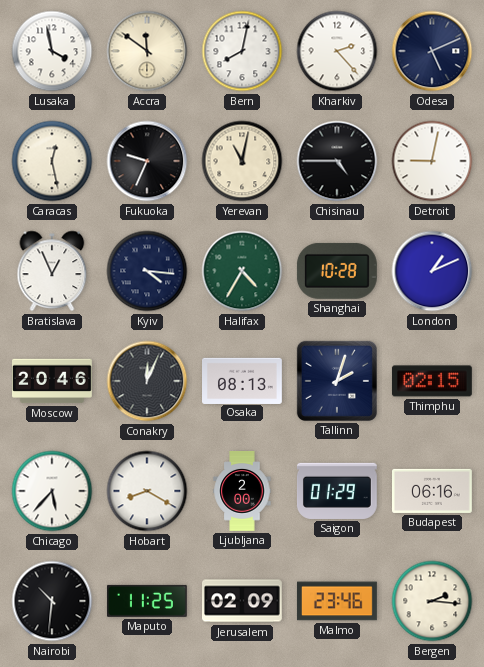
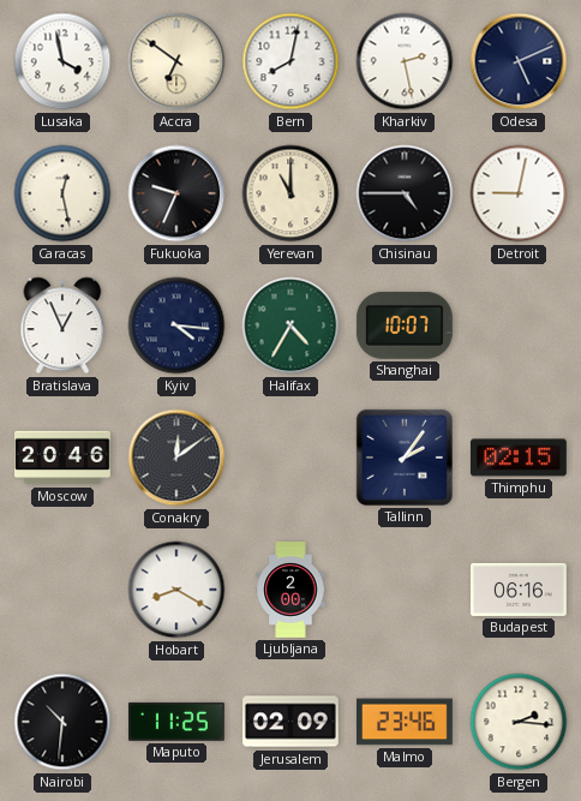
Accra: 11:51 -> 6:51 (176, 61)
Kharkiv: 2:23 -> 2:28 (405, 61)
Yerevan: 11:02 -> 11:00 (290, 193)
Shanghai: 10:28 -> 10:07 (405, 325)
London: 1:11 -> none (432, 271)
Conakry: 12:04 -> 12:09 (176, 458)
Osaka: 08:13 -> none (243, 380)
Tallinn: 2:03 -> 2:06 (405, 458)
Chicago: 5:37 -> none (52, 491)
Saigon: 01:29 -> none (337, 491)
